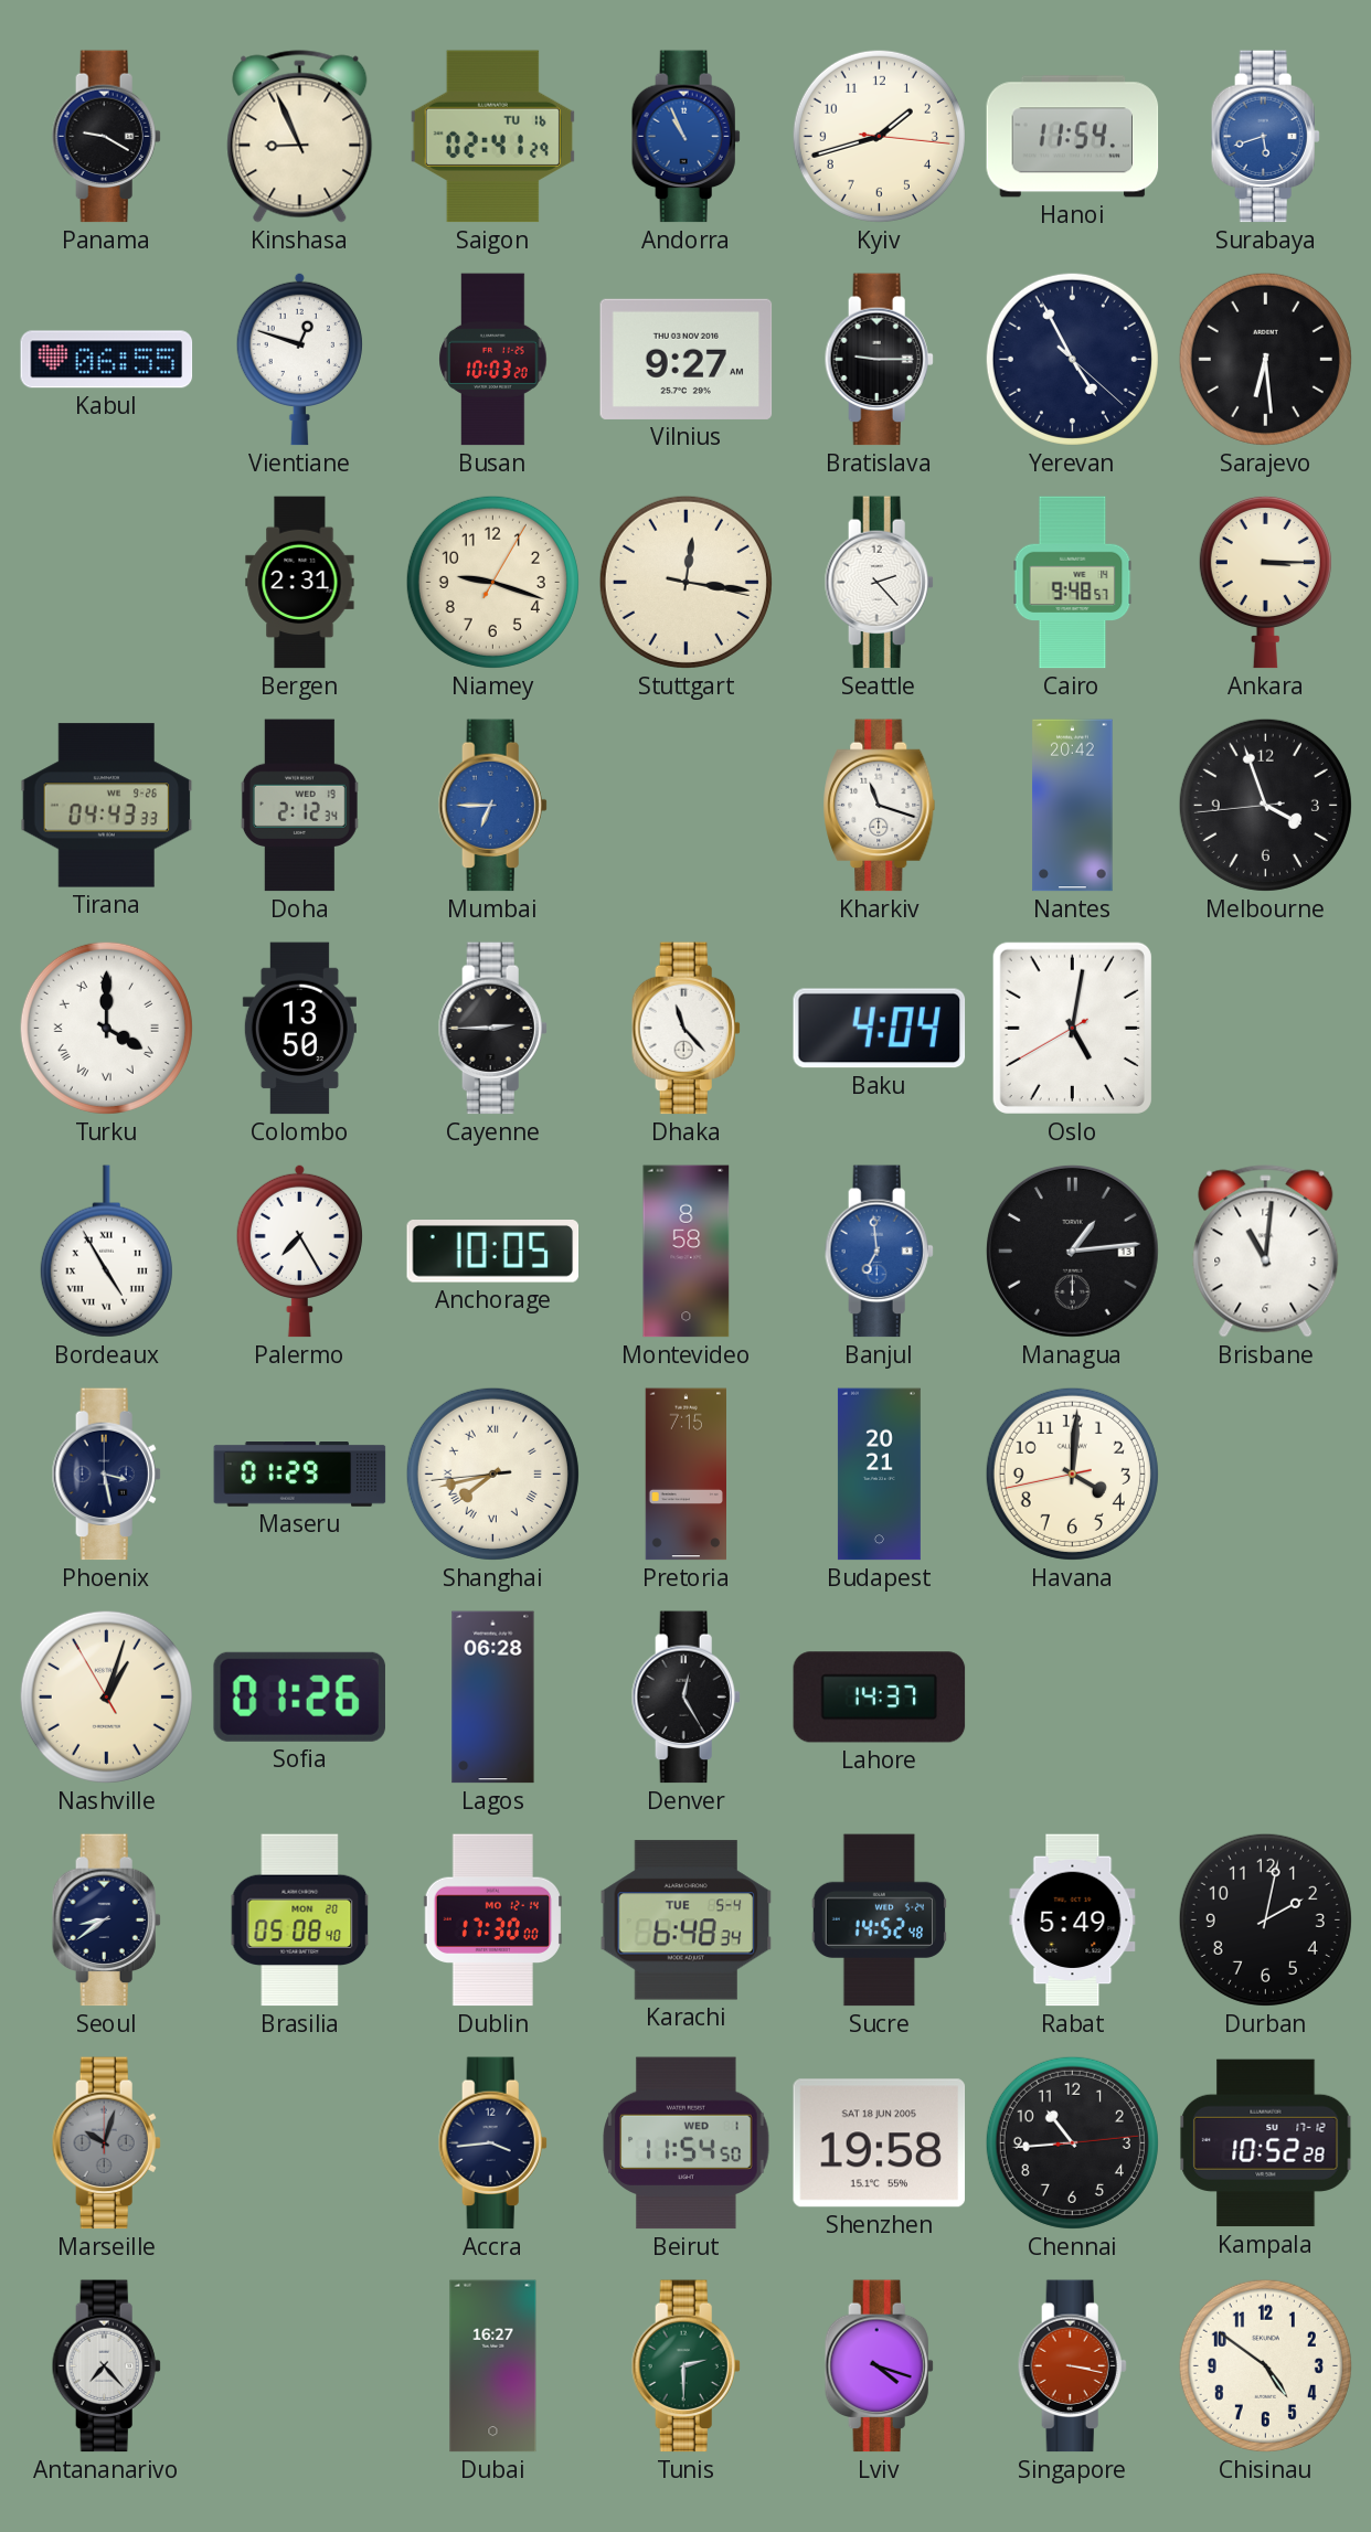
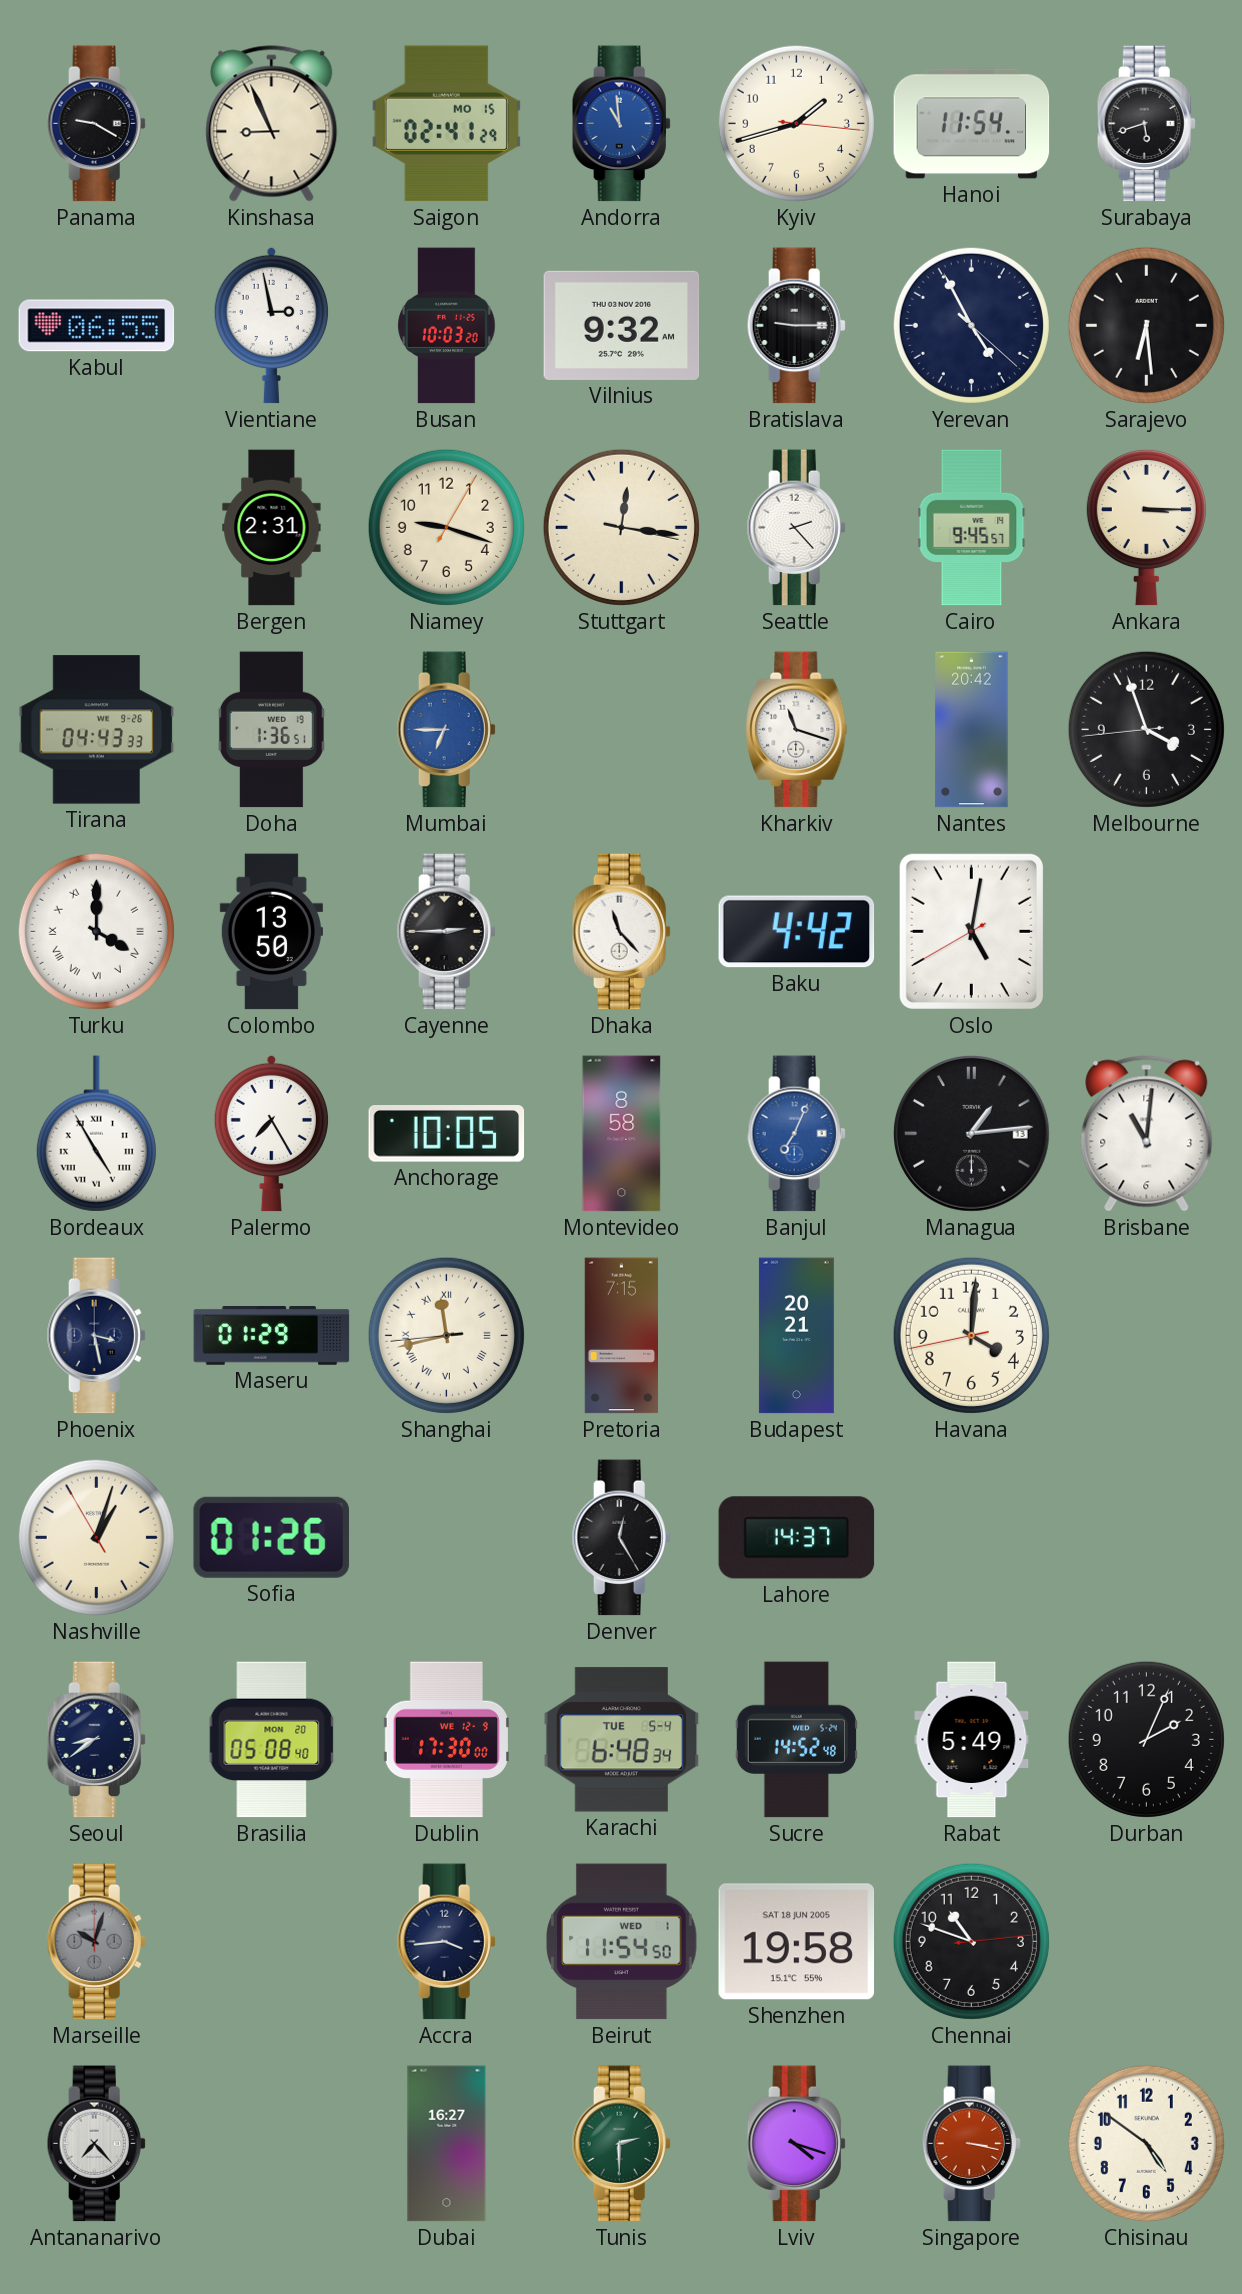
Saigon date: TU 16 -> MO 15 (446, 124)
Andorra: 10:56 -> 10:59 (621, 124)
Surabaya dial: blue -> black (1146, 124)
Vientiane: 12:48 -> 2:58 (271, 325)
Vilnius: 9:27 -> 9:32 (622, 325)
Cairo: 9:48 -> 9:45 (972, 528)
Doha: 2:12 -> 1:36 (271, 730)
Baku: 4:04 -> 4:42 (797, 932)
Banjul: 6:59 -> 7:04 (796, 1134)
Shanghai: 7:42 -> 11:42 (446, 1335)
Lagos: 06:28 -> none (493, 1698)
Dublin date: MO 12-14 -> WE 12-9 (446, 1740)
Durban: 2:02 -> 2:04 (1146, 1739)
Chennai: 10:44 -> 10:48 (971, 1941)
Kampala: 10:52 -> none (1266, 2143)
